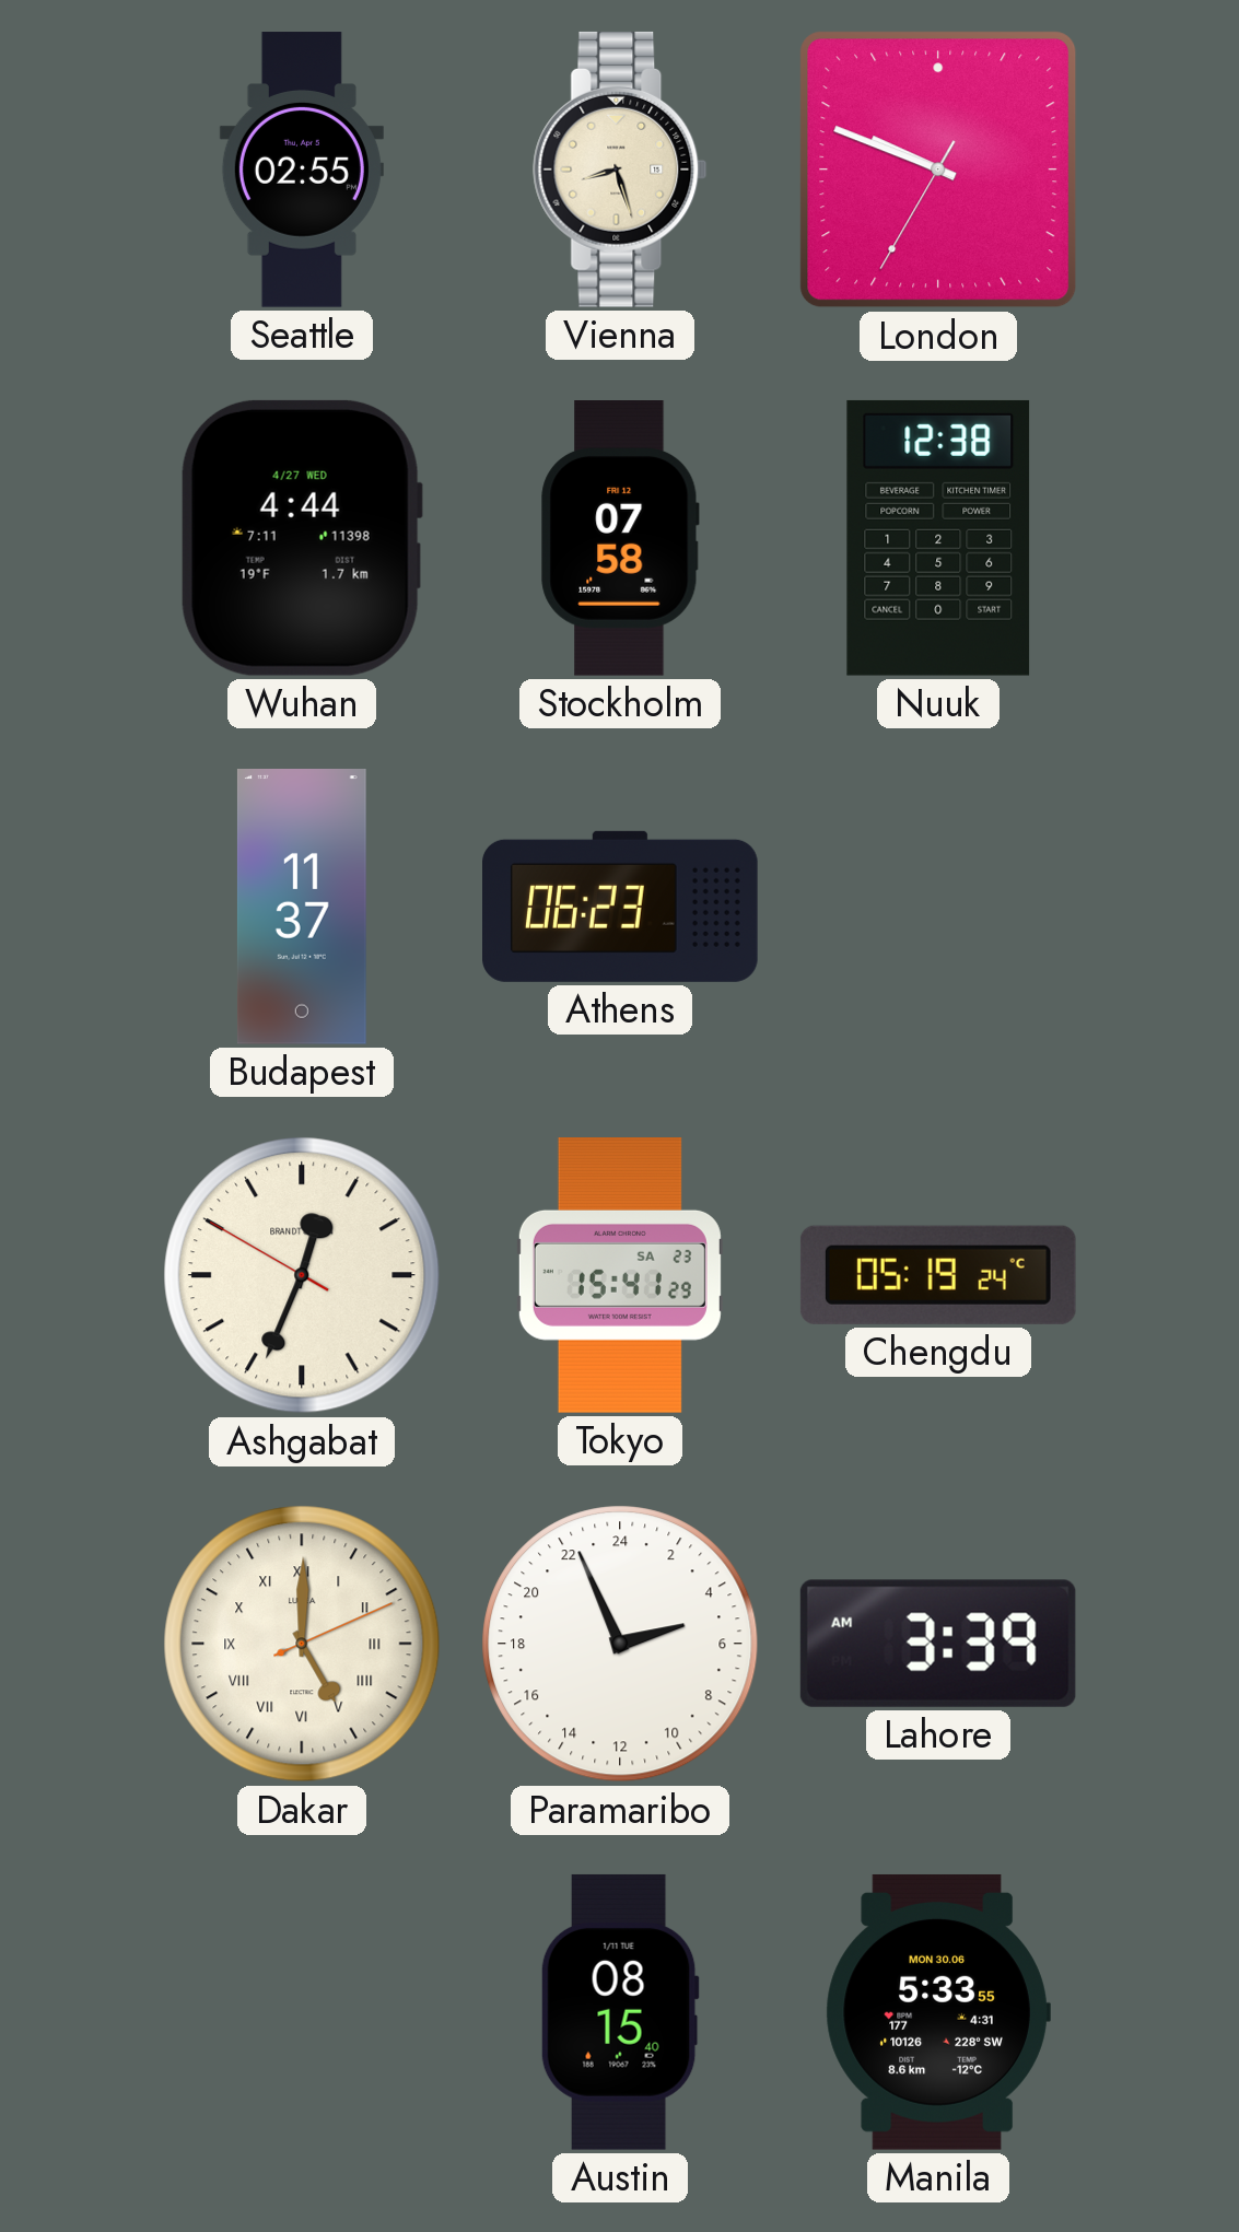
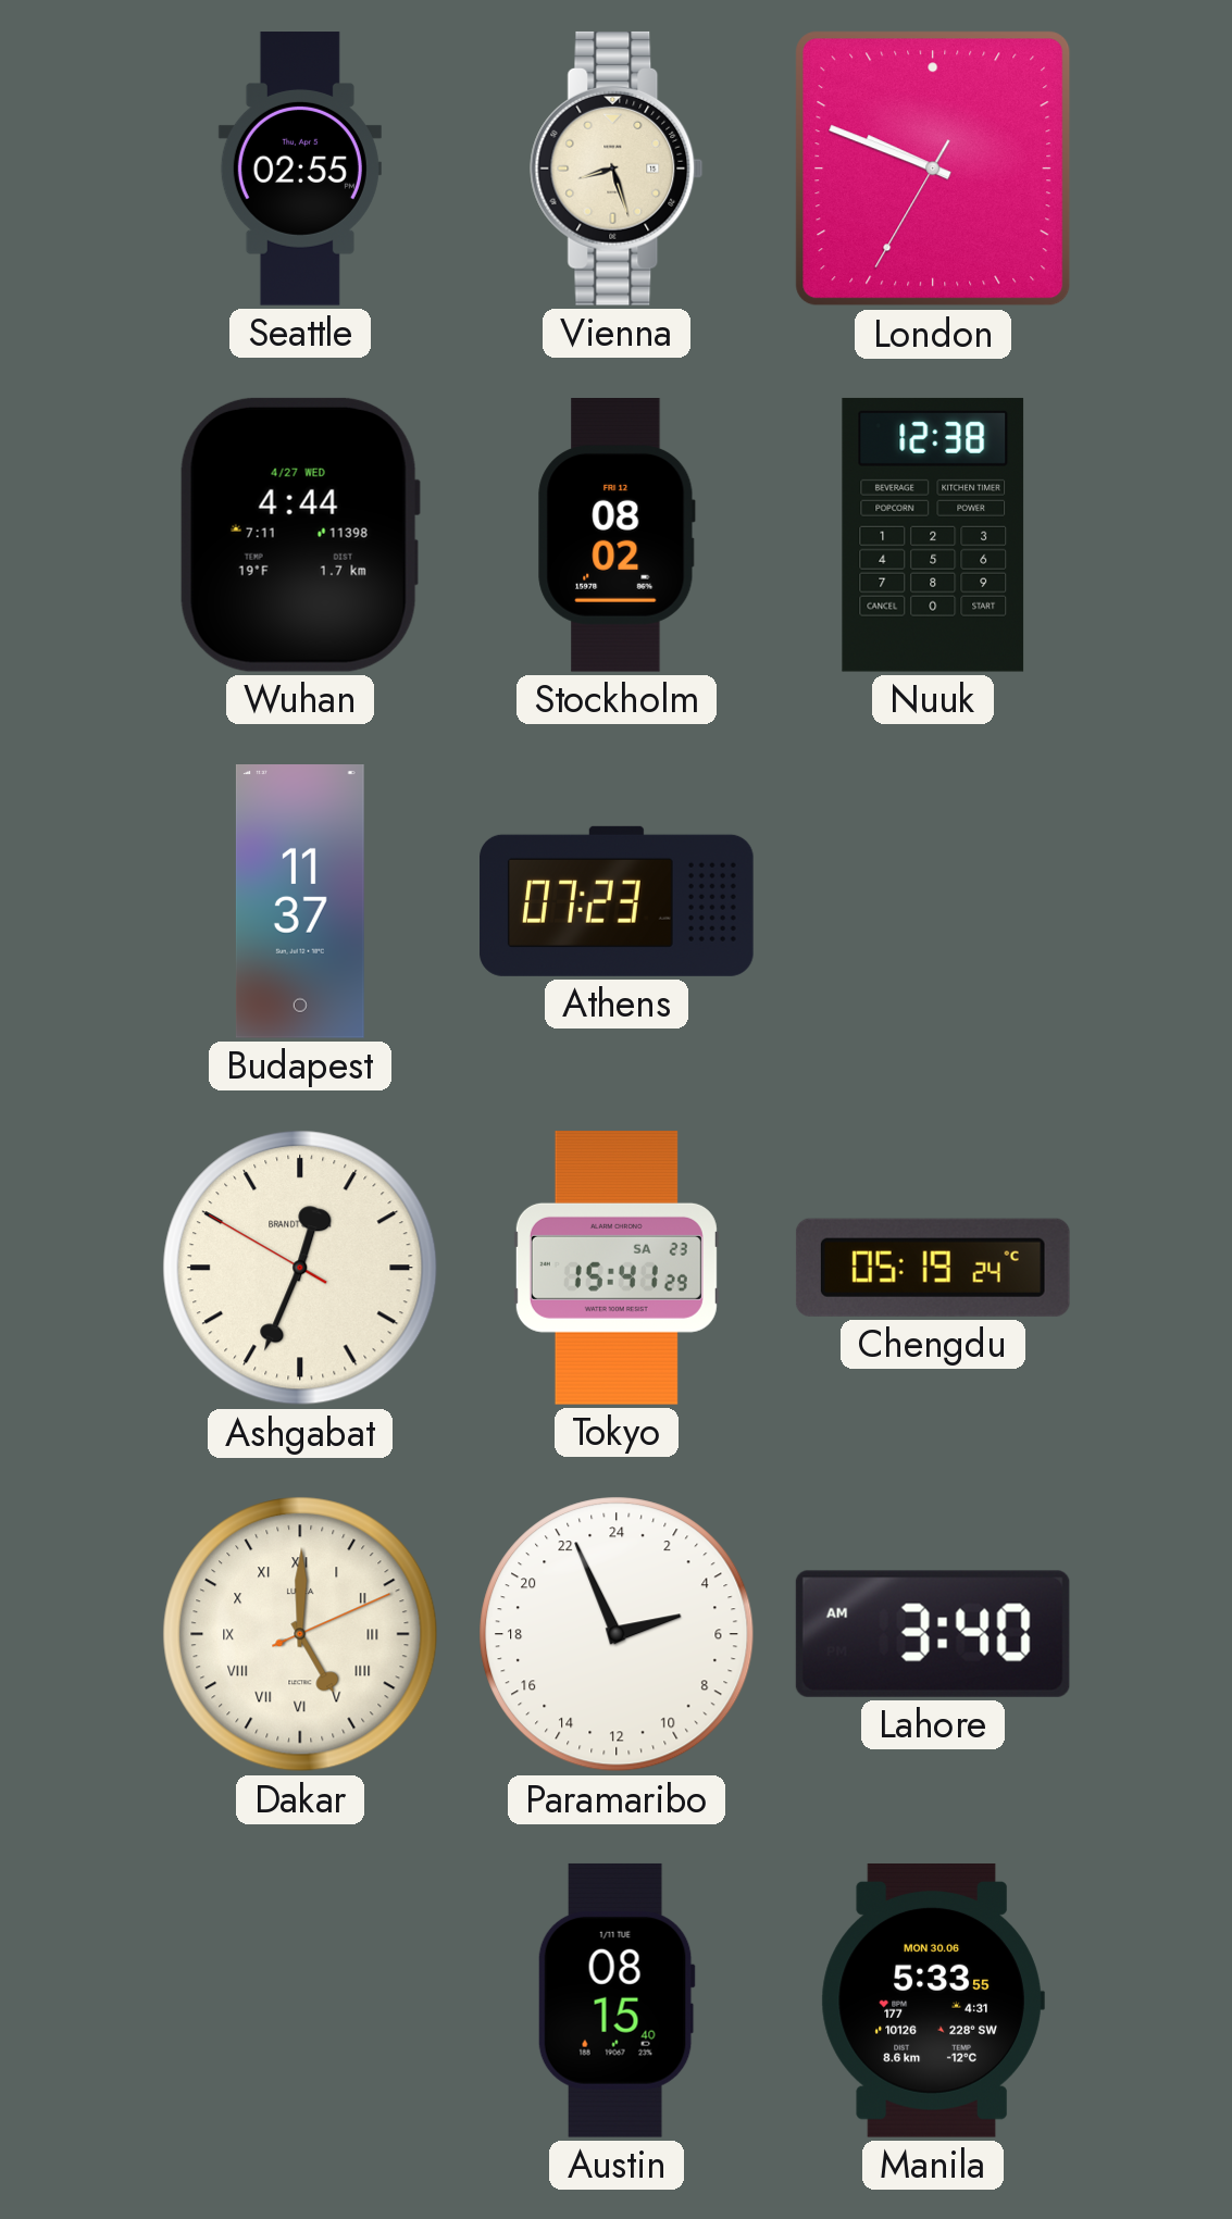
Stockholm: 07:58 -> 08:02 (617, 536)
Athens: 06:23 -> 07:23 (618, 901)
Lahore: 3:39 -> 3:40 (933, 1634)
